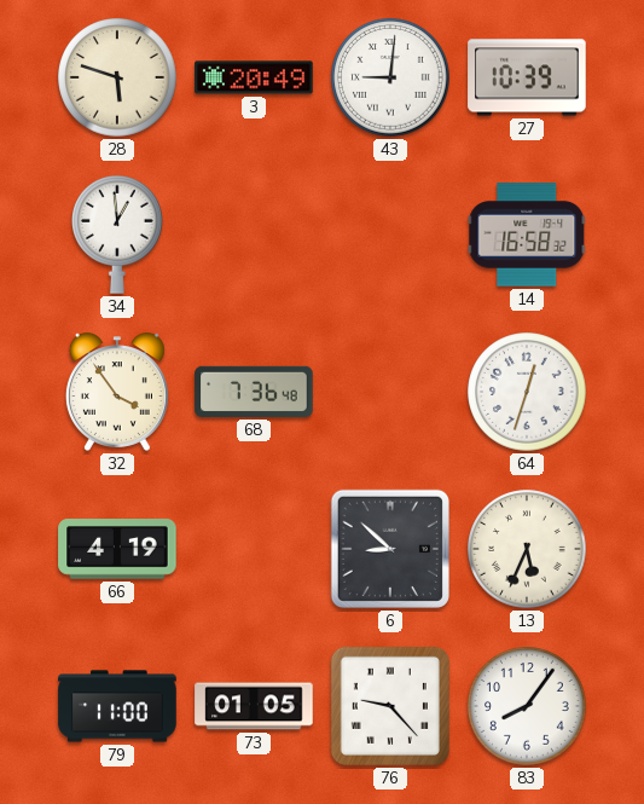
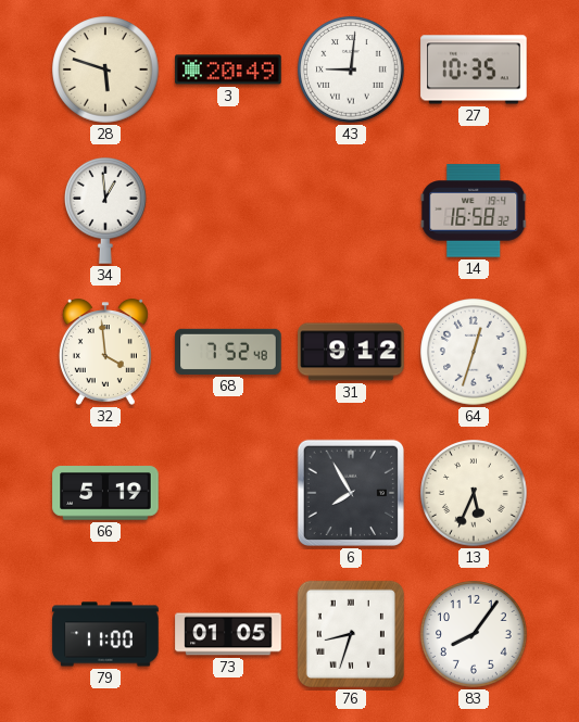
27: 10:39 -> 10:35 (474, 69)
32: 3:54 -> 3:59 (105, 352)
68: 7:36 -> 7:52 (228, 352)
31: none -> 9:12 (351, 352)
66: 4:19 -> 5:19 (105, 493)
6: 8:52 -> 7:55 (351, 493)
76: 9:23 -> 8:33 (351, 634)
